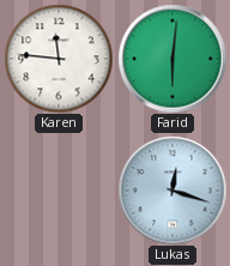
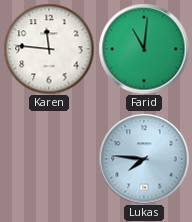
Farid: 6:01 -> 11:01 (144, 49)
Lukas: 12:18 -> 7:46 (144, 159)
